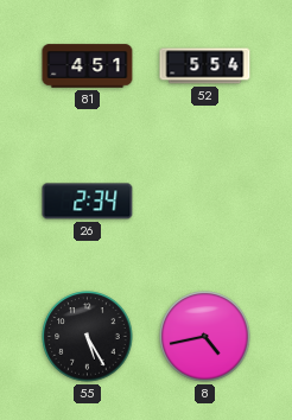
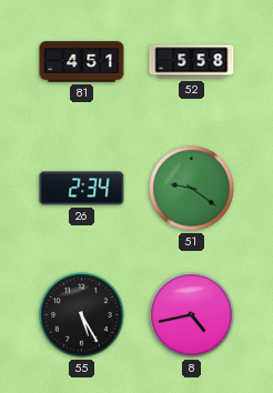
52: 5:54 -> 5:58 (192, 62)
51: none -> 9:21 (192, 189)
